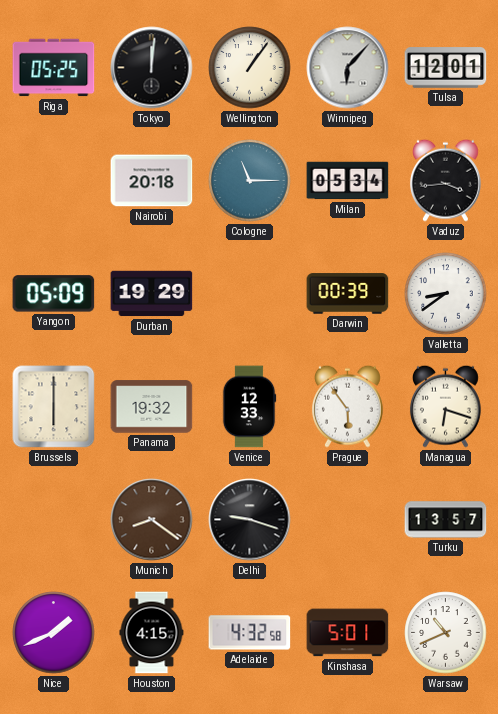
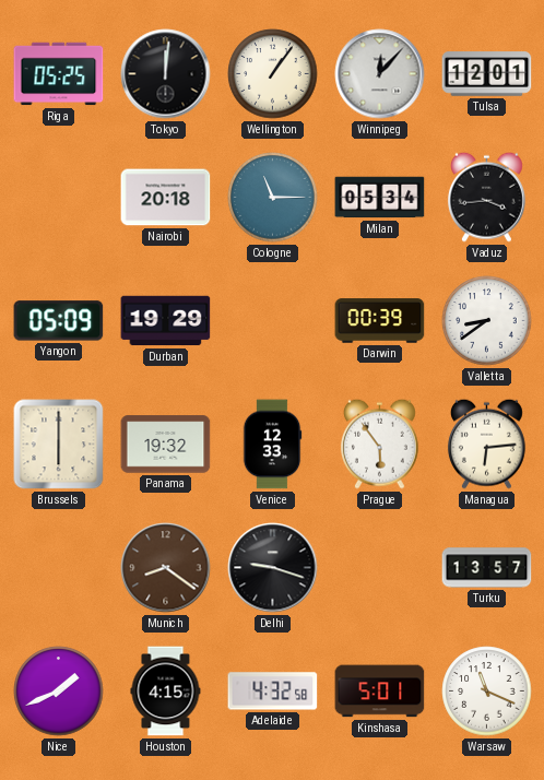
Winnipeg: 6:07 -> 12:07 (380, 74)
Managua: 6:18 -> 6:14 (486, 444)
Warsaw: 10:41 -> 11:19 (487, 692)
